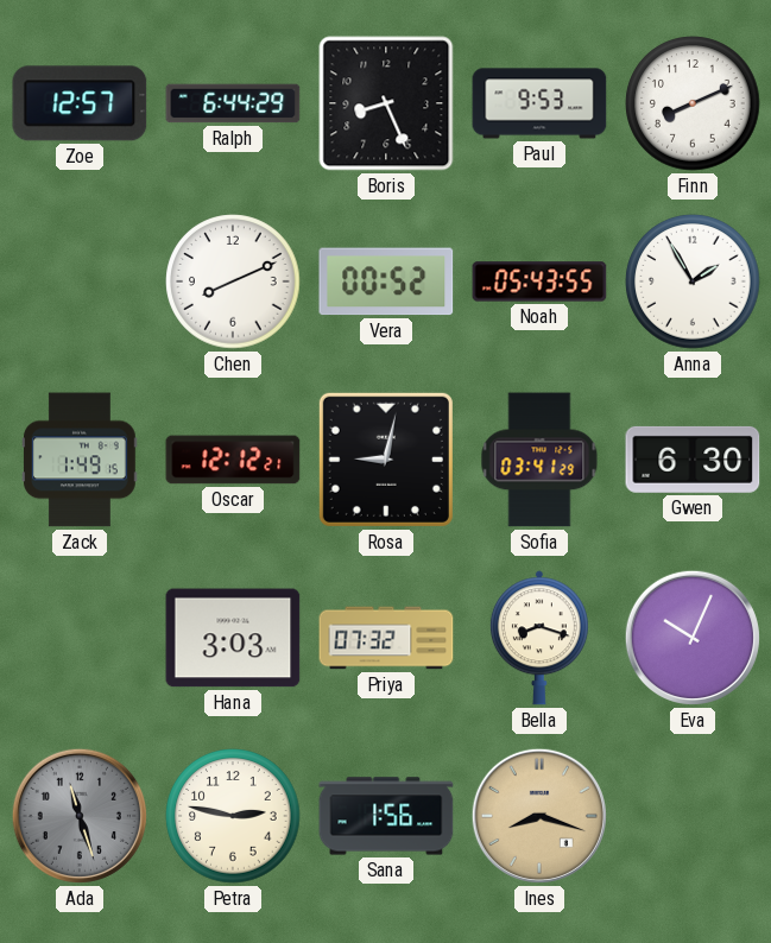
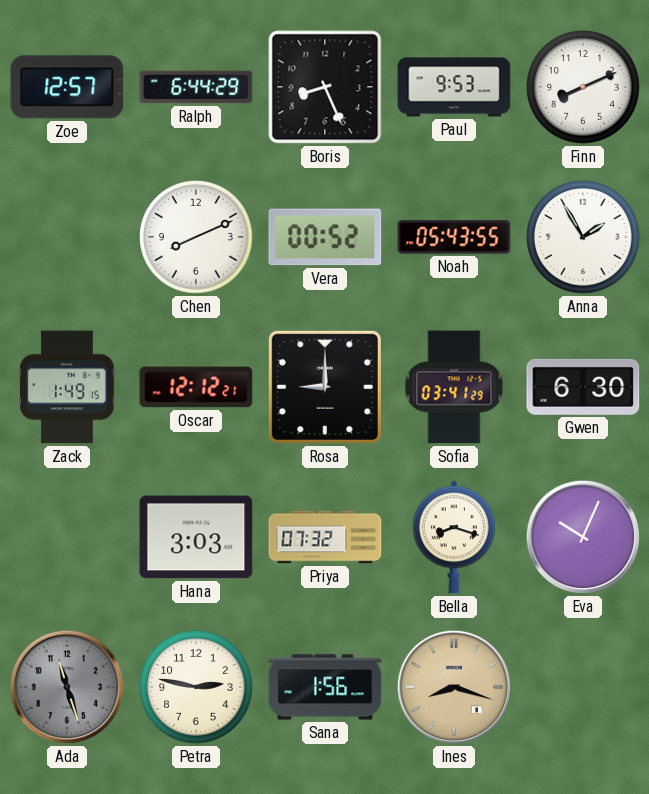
Rosa: 9:02 -> 9:00 (325, 387)
